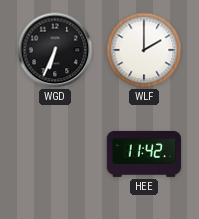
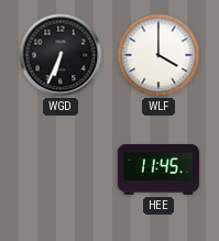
WLF: 2:00 -> 4:00 (158, 55)
HEE: 11:42 -> 11:45 (158, 169)
